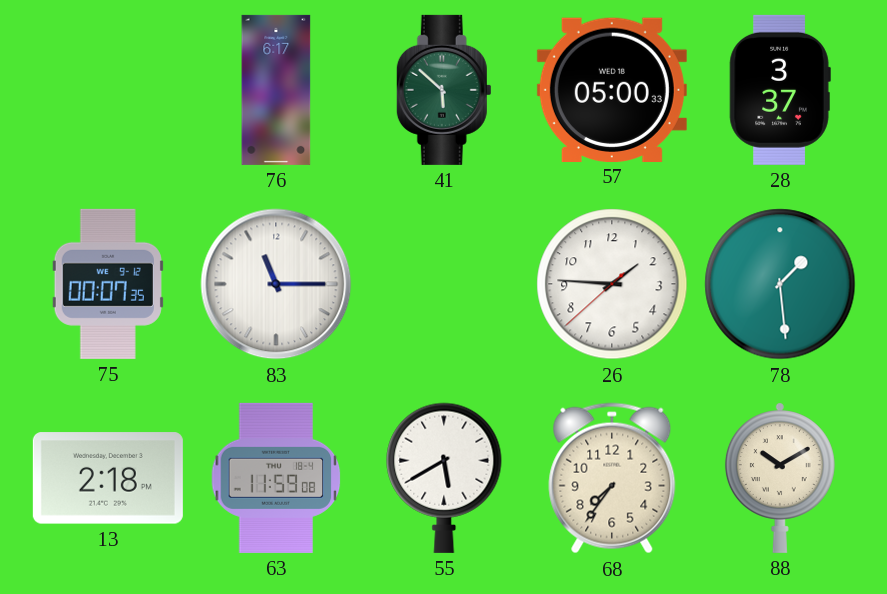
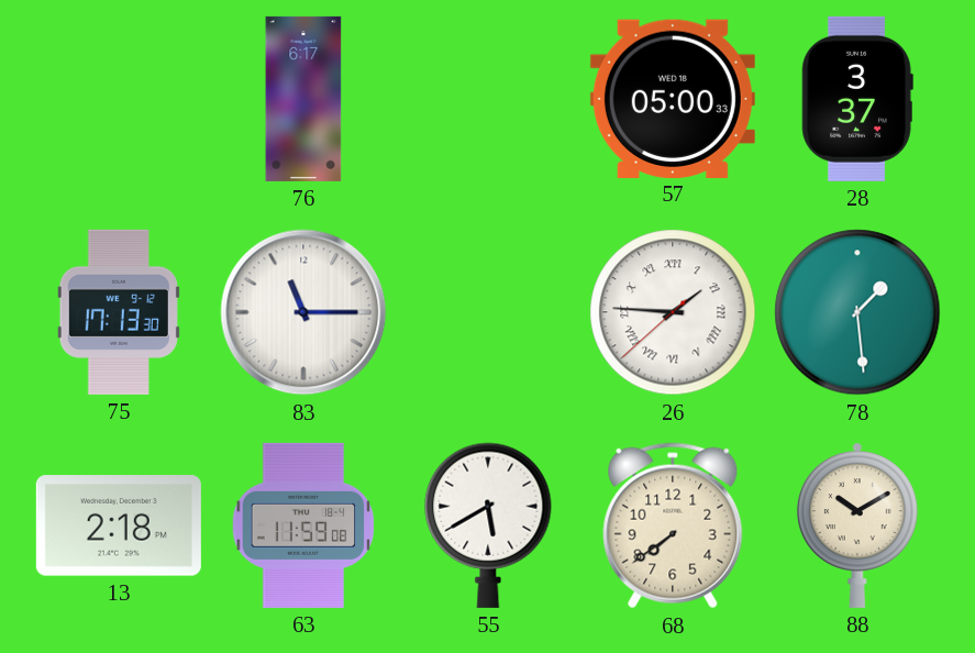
41: 5:52 -> none (444, 90)
75: 00:07 -> 17:13 (119, 312)
26 numerals: Arabic -> Roman (673, 312)
68: 7:36 -> 7:39 (673, 525)
